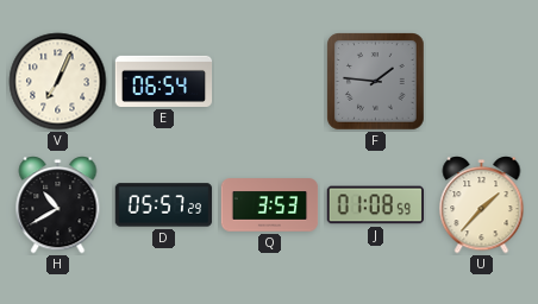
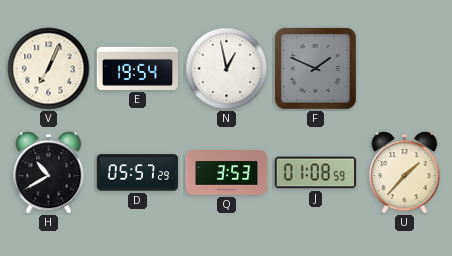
E: 06:54 -> 19:54 (138, 68)
N: none -> 12:58 (227, 69)
F: 1:46 -> 1:49 (316, 69)
